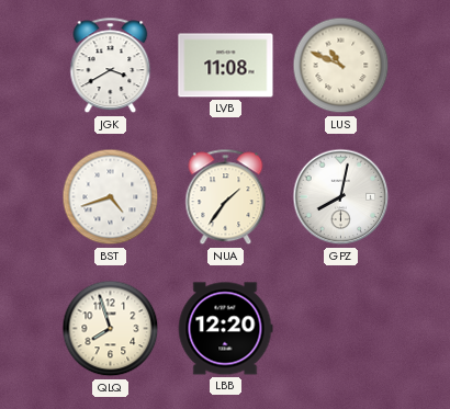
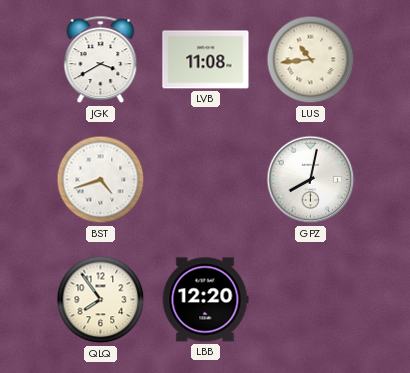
LUS: 10:49 -> 10:44 (311, 60)
NUA: 1:36 -> none (226, 197)
QLQ: 7:57 -> 7:54 (101, 300)
